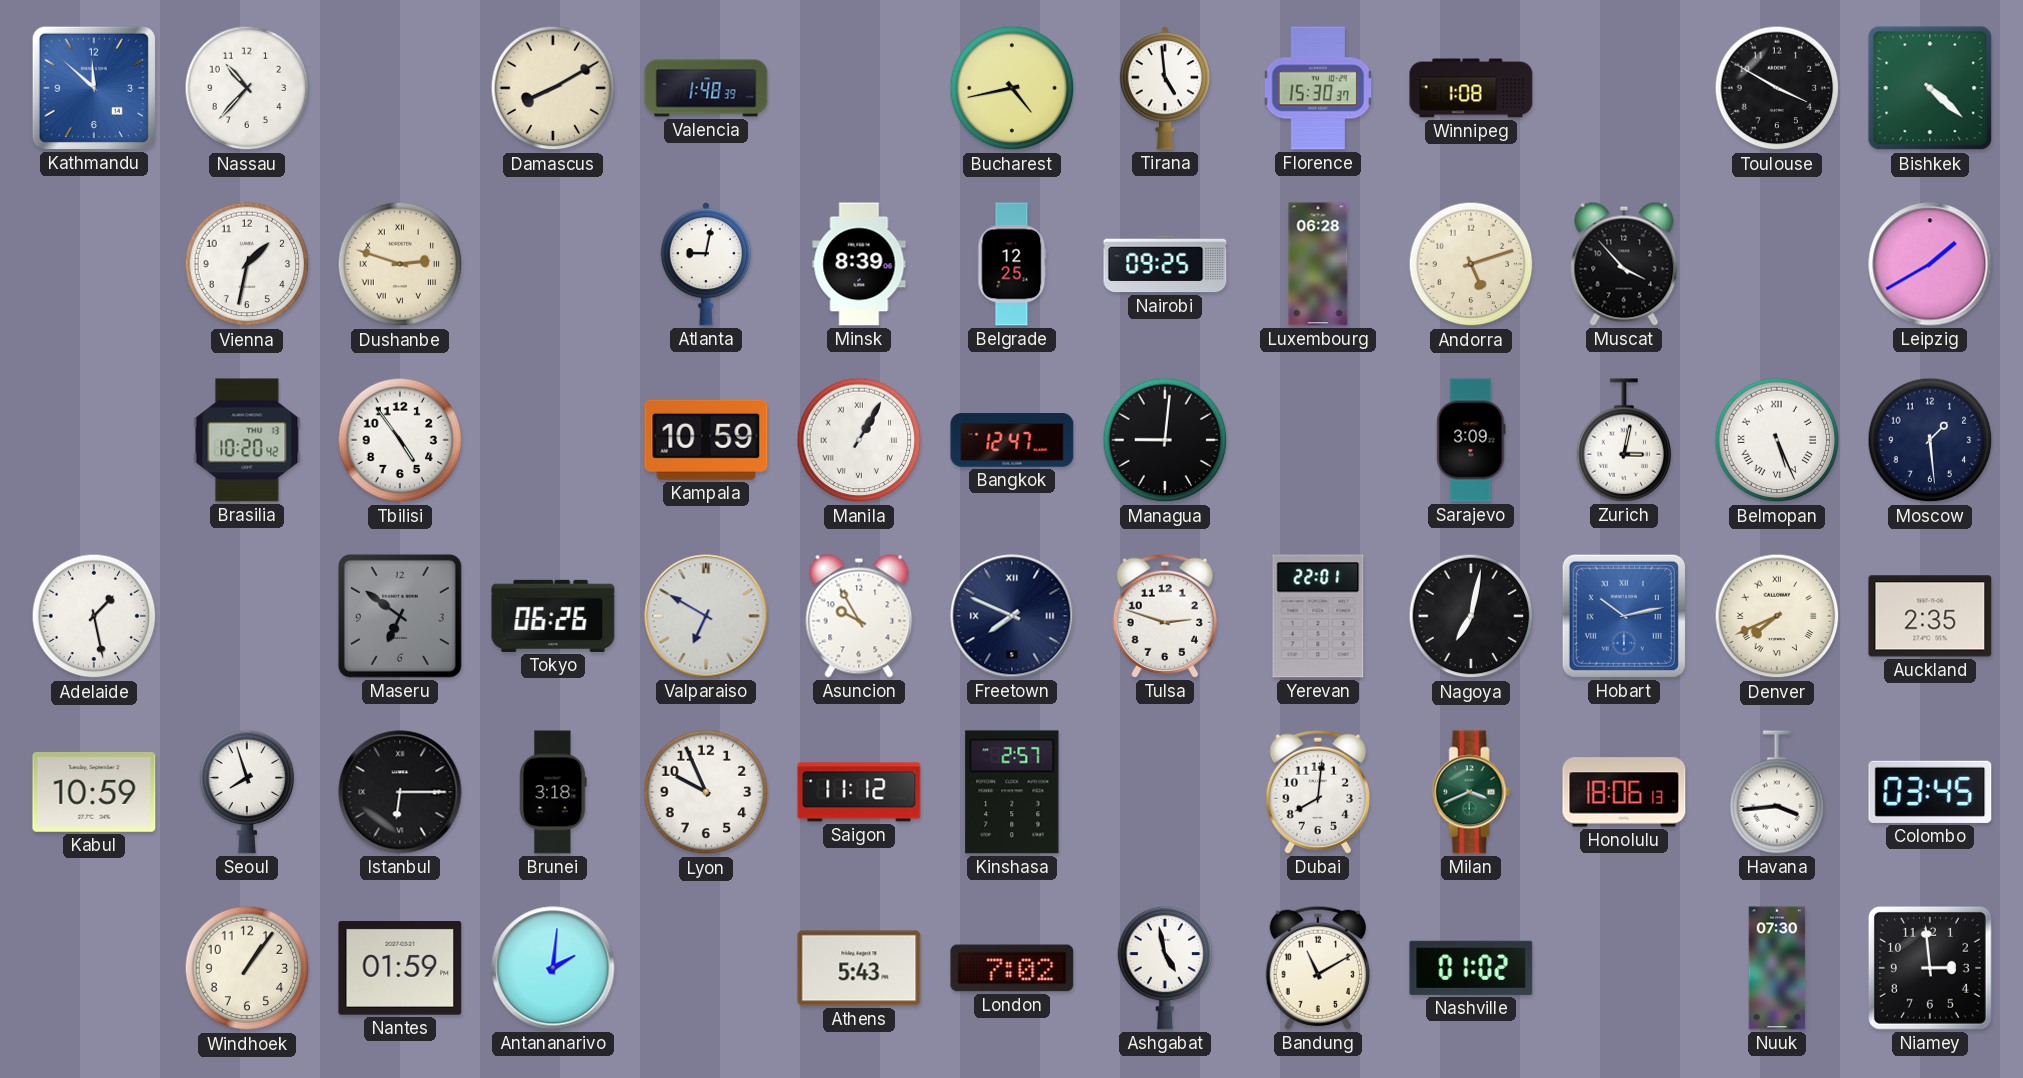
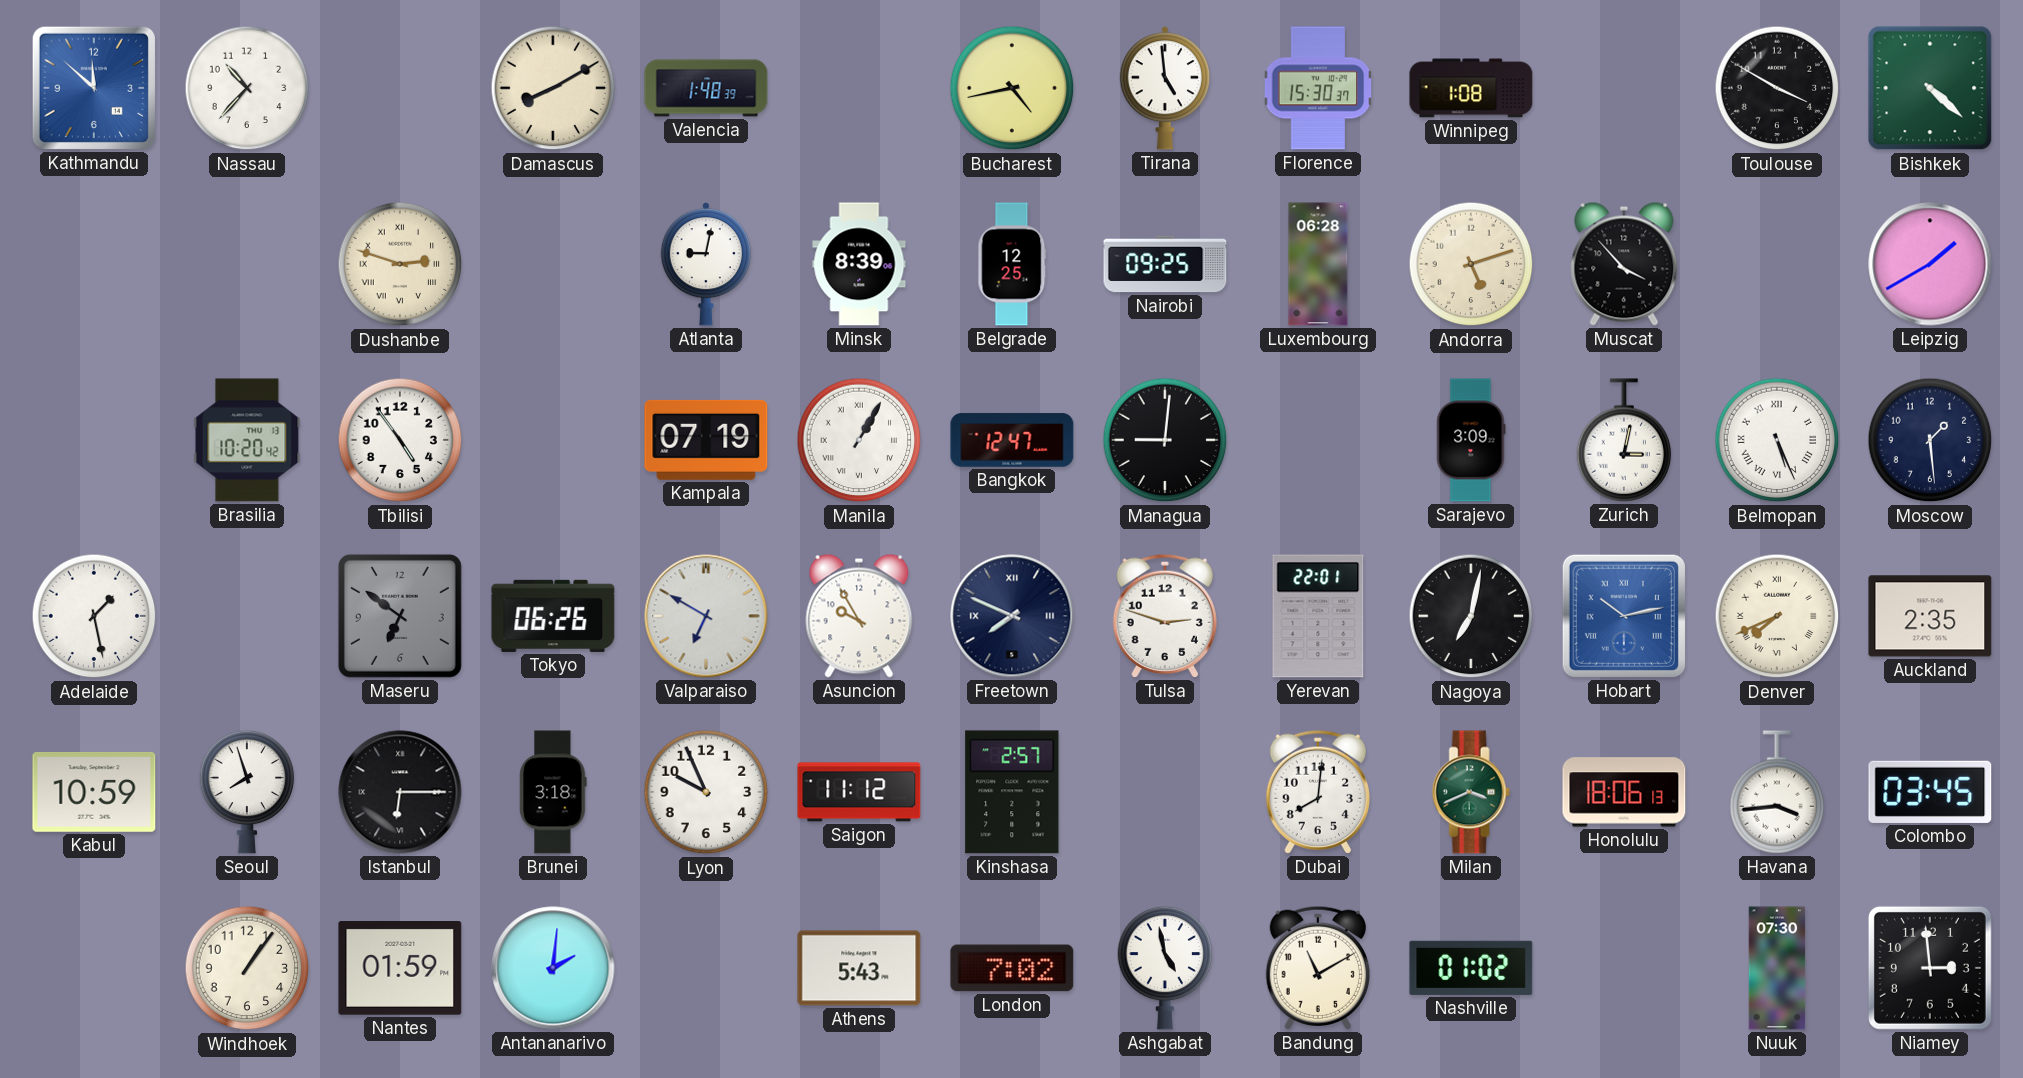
Vienna: 1:32 -> none (247, 264)
Kampala: 10:59 -> 07:19 (706, 440)
